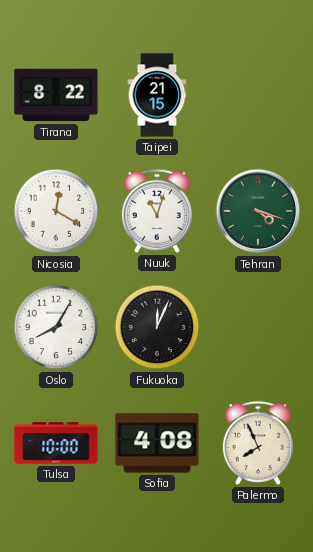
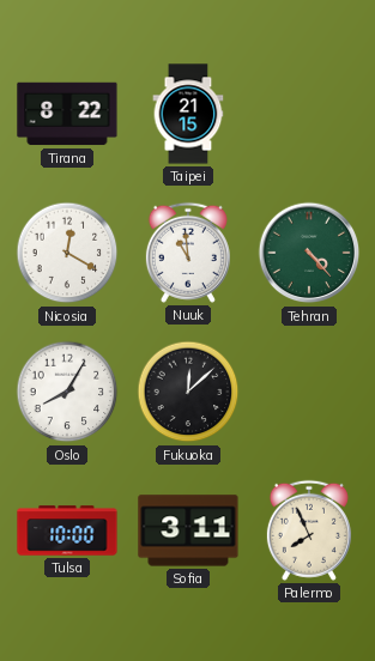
Nuuk: 11:03 -> 10:59 (188, 253)
Tehran: 4:18 -> 4:23 (309, 253)
Fukuoka: 12:04 -> 12:08 (188, 392)
Sofia: 4:08 -> 3:11 (188, 530)
